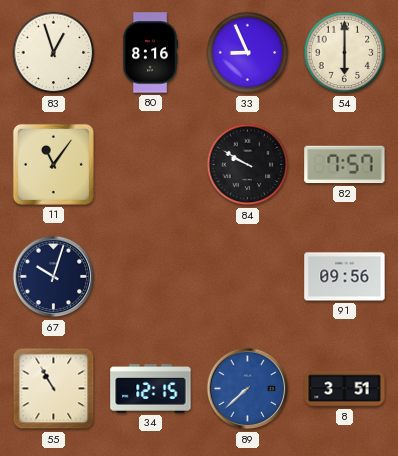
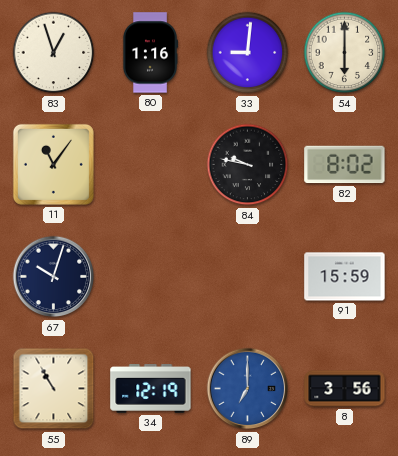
80: 8:16 -> 1:16 (150, 53)
33: 8:56 -> 9:01 (248, 53)
84: 9:50 -> 9:47 (248, 165)
82: 7:57 -> 8:02 (345, 165)
91: 09:56 -> 15:59 (345, 277)
34: 12:15 -> 12:19 (151, 389)
89: 7:38 -> 7:00 (248, 389)
8: 3:51 -> 3:56 (345, 389)
